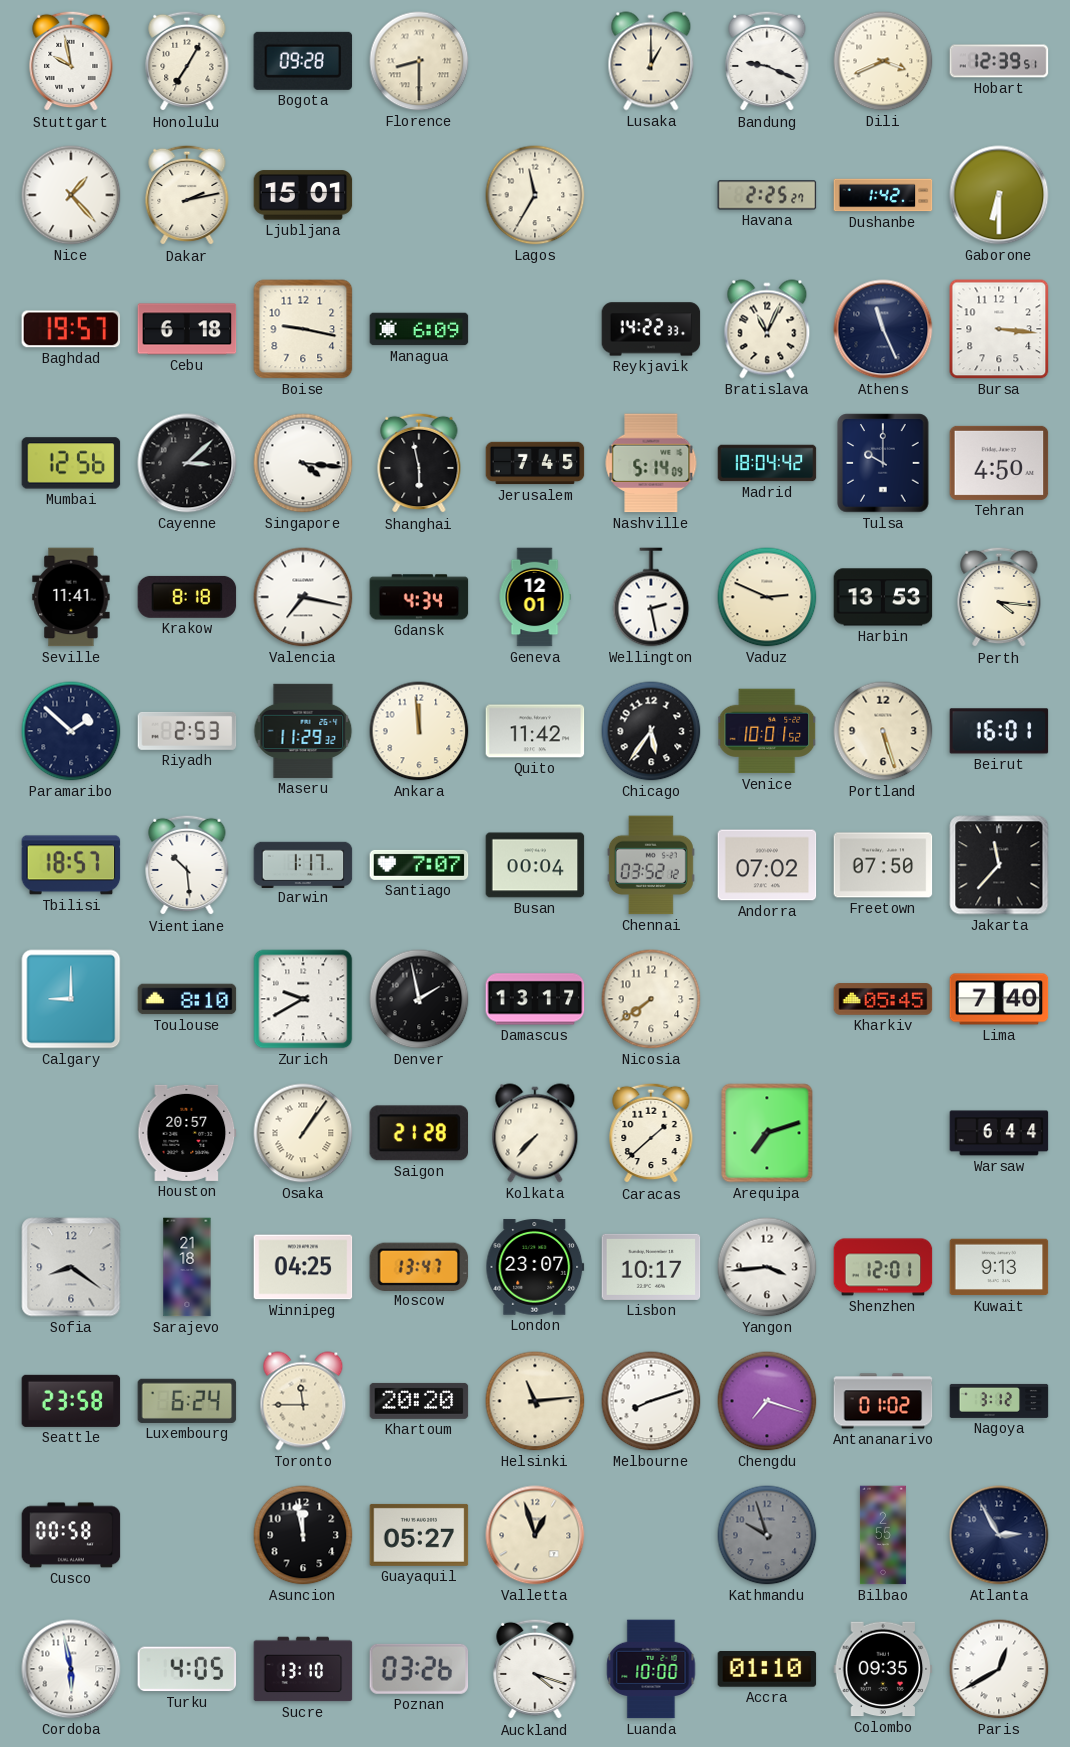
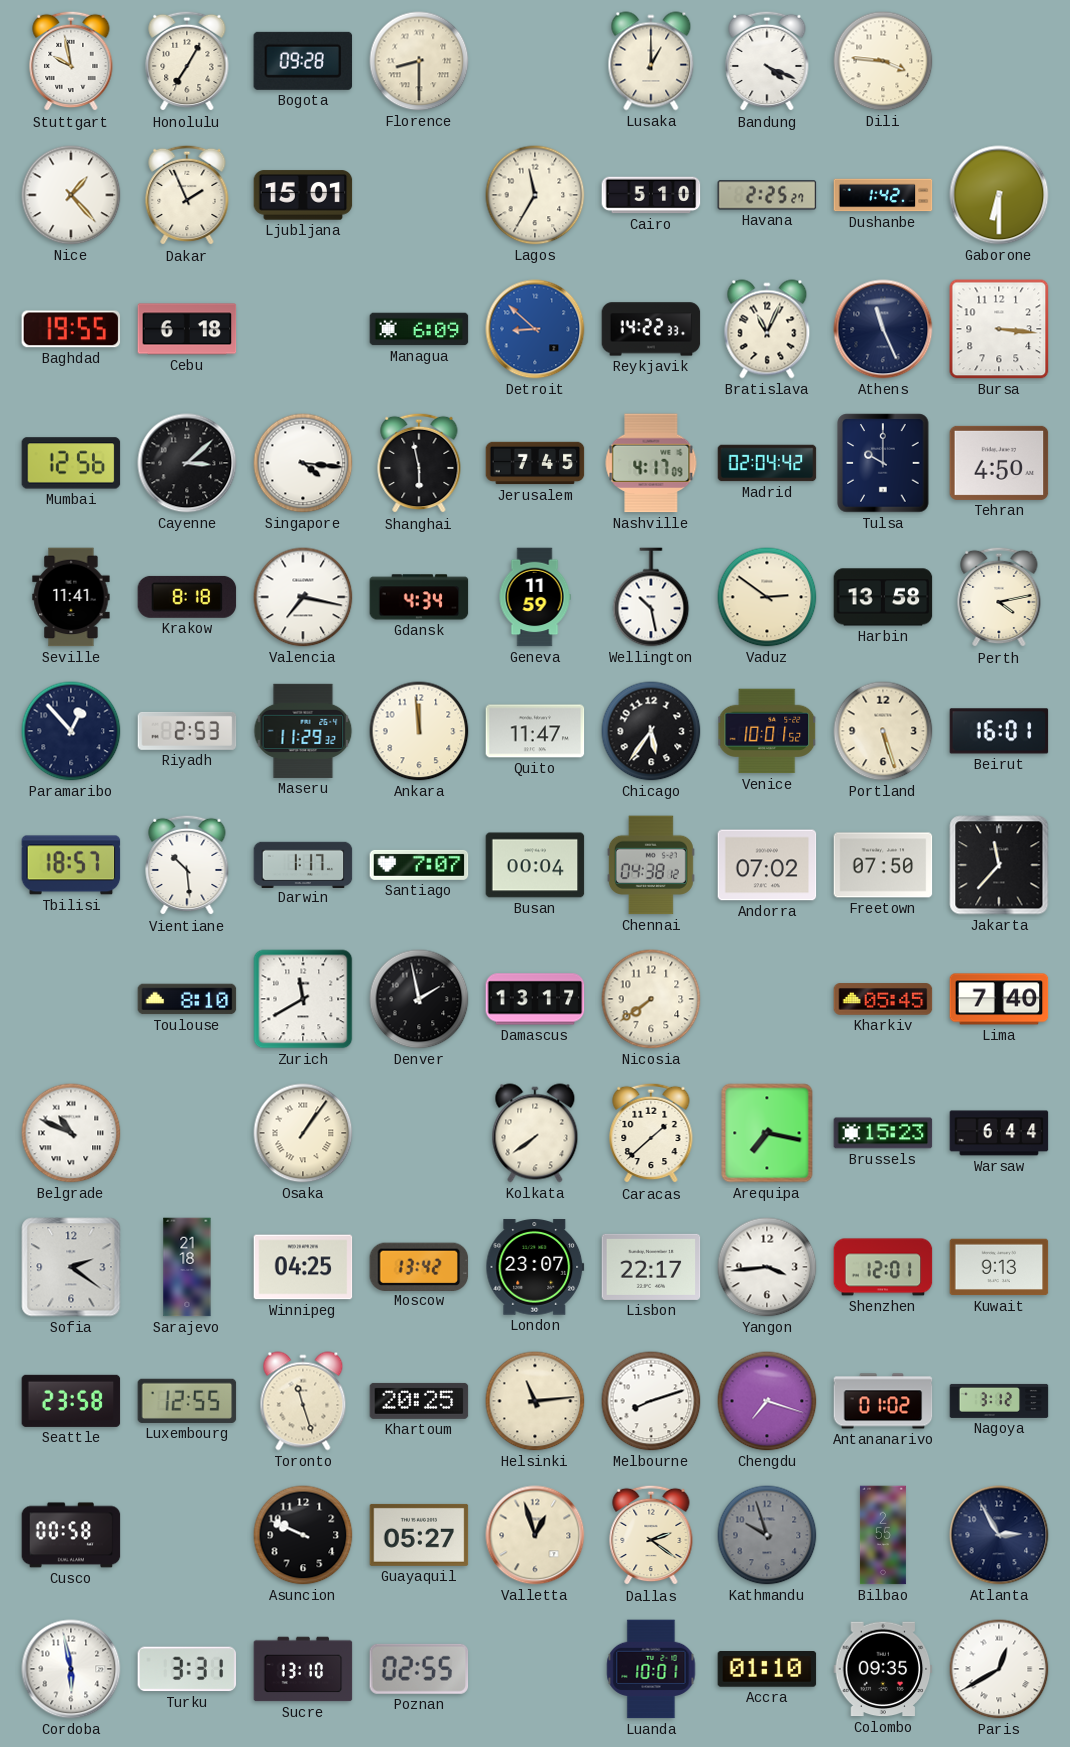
Bandung: 9:19 -> 4:19 (767, 61)
Dili: 3:41 -> 3:46 (883, 61)
Hobart: 12:39 -> none (999, 61)
Dakar: 2:13 -> 1:56 (187, 195)
Cairo: none -> 5:10 (651, 195)
Baghdad: 19:57 -> 19:55 (71, 329)
Boise: 9:17 -> none (303, 329)
Detroit: none -> 8:52 (535, 329)
Nashville: 5:14 -> 4:17 (651, 463)
Madrid: 18:04 -> 02:04 (767, 463)
Geneva: 12:01 -> 11:59 (535, 597)
Wellington: 2:28 -> 10:28 (651, 597)
Vaduz: 2:49 -> 2:51 (767, 597)
Harbin: 13:53 -> 13:58 (883, 597)
Perth: 4:16 -> 4:13 (999, 597)
Paramaribo: 1:52 -> 12:53 (71, 731)
Quito: 11:42 -> 11:47 (535, 731)
Chennai: 03:52 -> 04:38 (651, 865)
Calgary: 9:00 -> none (71, 999)
Zurich: 9:40 -> 11:40 (303, 999)
Belgrade: none -> 10:49 (71, 1133)
Houston: 20:57 -> none (187, 1133)
Saigon: 21:28 -> none (418, 1133)
Kolkata: 7:37 -> 7:39 (535, 1133)
Arequipa: 7:12 -> 7:17 (767, 1133)
Brussels: none -> 15:23 (883, 1133)
Sofia: 8:21 -> 2:21 (71, 1267)
Moscow: 13:47 -> 13:42 (419, 1266)
Lisbon: 10:17 -> 22:17 (651, 1267)
Luxembourg: 6:24 -> 12:55 (187, 1401)
Toronto: 11:45 -> 11:27 (303, 1401)
Khartoum: 20:20 -> 20:25 (419, 1401)
Asuncion: 11:58 -> 9:49 (303, 1535)
Dallas: none -> 2:21 (651, 1535)
Turku: 4:05 -> 3:31 (187, 1669)
Poznan: 03:26 -> 02:55 (419, 1669)
Auckland: 4:18 -> none (535, 1669)
Luanda: 10:00 -> 10:01 (651, 1669)
